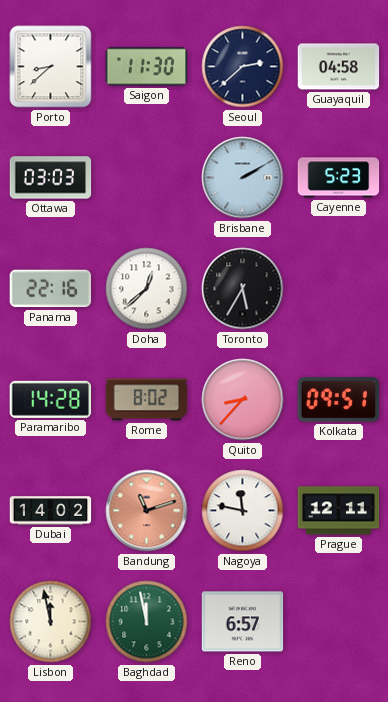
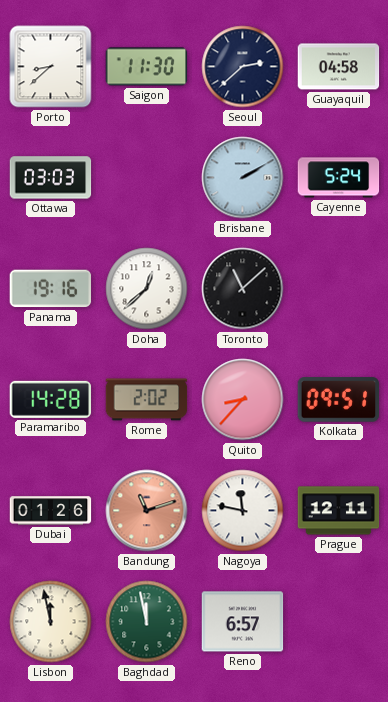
Cayenne: 5:23 -> 5:24 (339, 178)
Panama: 22:16 -> 19:16 (51, 289)
Toronto: 5:35 -> 11:08 (243, 289)
Rome: 8:02 -> 2:02 (147, 400)
Dubai: 14:02 -> 01:26 (51, 511)
